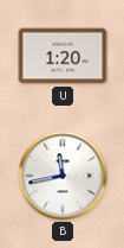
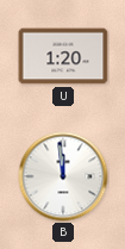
B: 11:43 -> 11:59 (63, 176)
